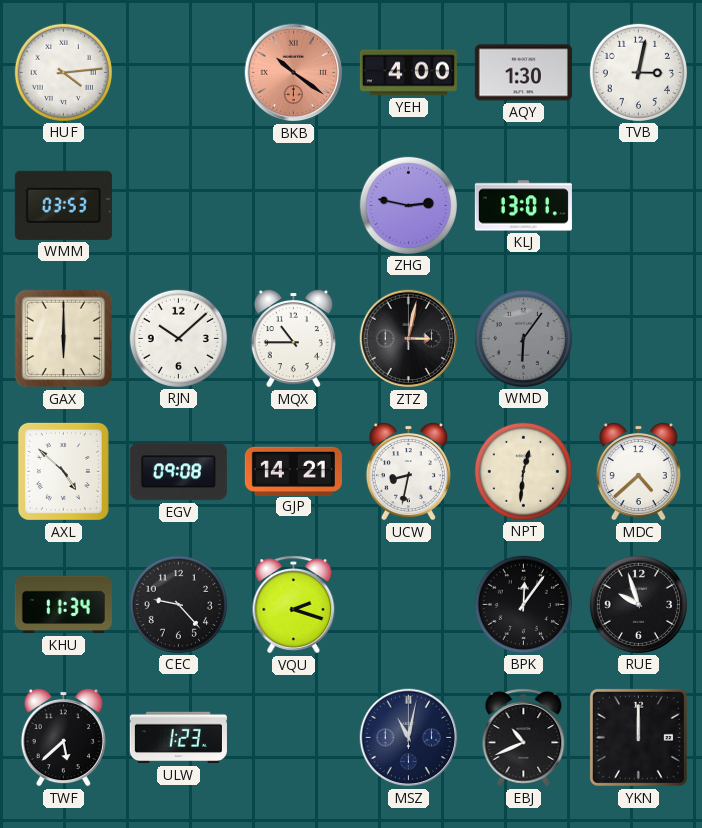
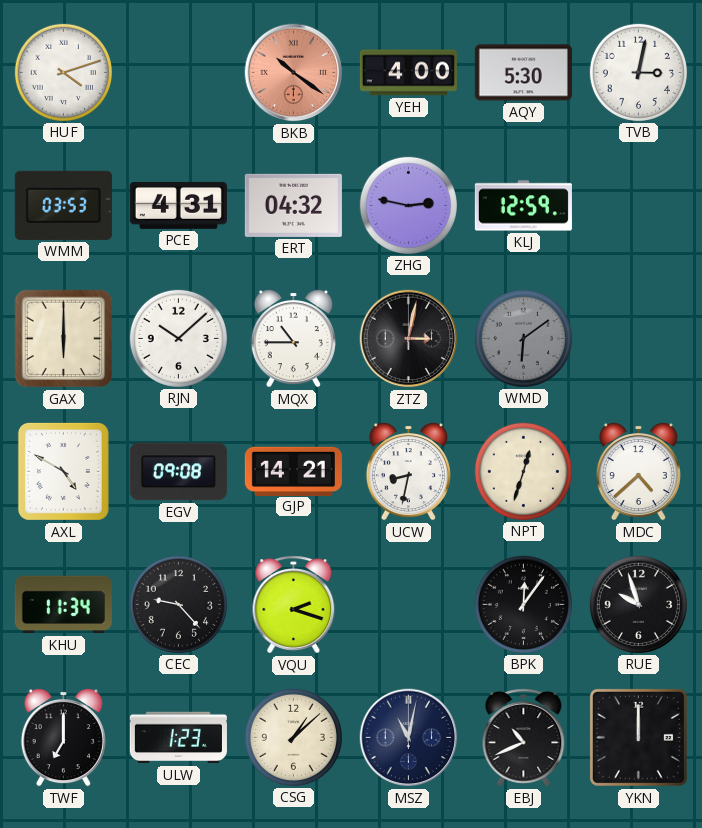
HUF: 4:14 -> 4:12 (63, 72)
AQY: 1:30 -> 5:30 (523, 73)
PCE: none -> 4:31 (178, 205)
ERT: none -> 04:32 (293, 205)
KLJ: 13:01 -> 12:59 (523, 206)
WMD: 6:06 -> 6:09 (523, 338)
AXL: 4:52 -> 4:50 (63, 471)
NPT: 12:31 -> 12:33 (523, 471)
TWF: 5:38 -> 7:00 (63, 737)
CSG: none -> 1:08 (293, 737)
